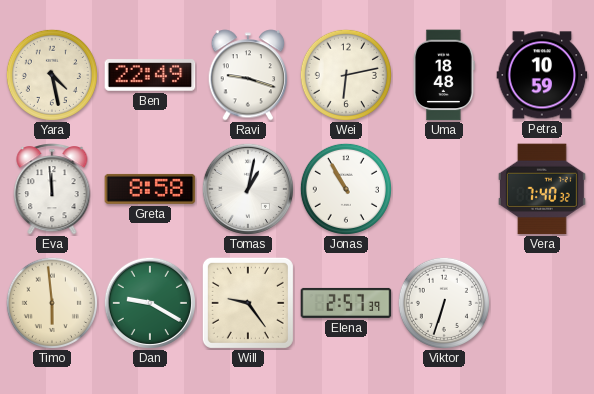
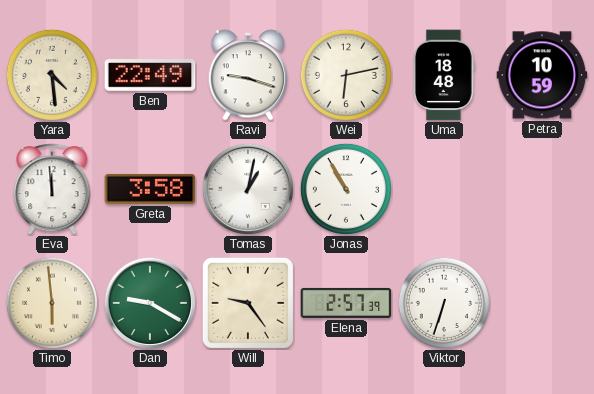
Yara: 4:28 -> 4:29 (52, 75)
Greta: 8:58 -> 3:58 (150, 189)
Vera: 7:40 -> none (542, 189)
